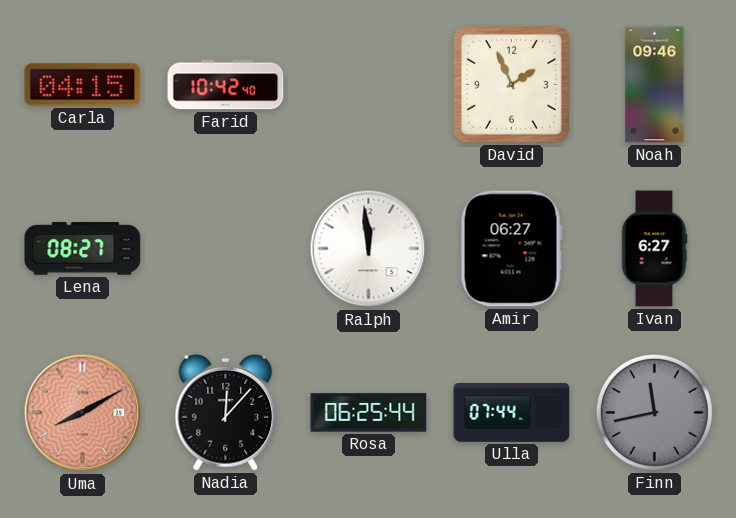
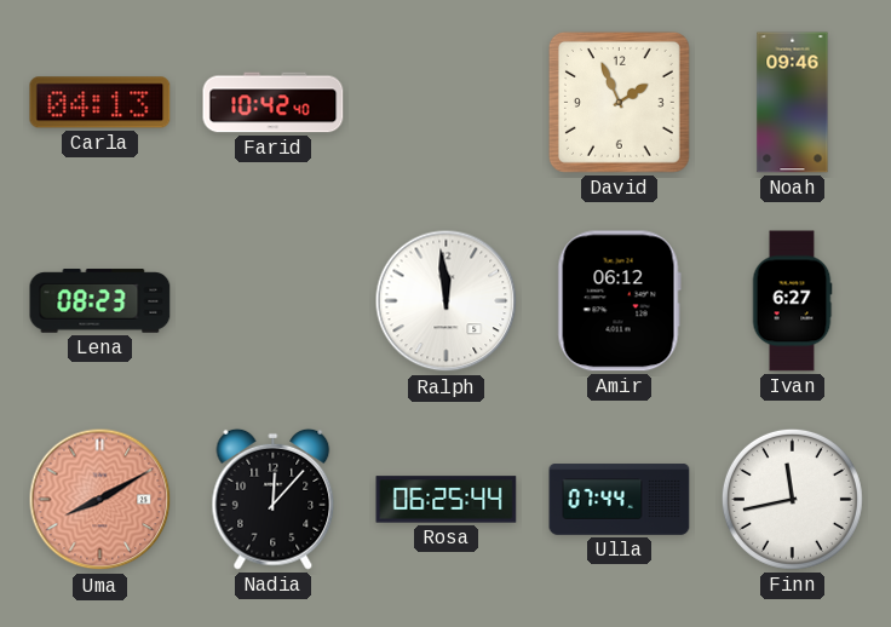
Carla: 04:15 -> 04:13 (100, 103)
Lena: 08:27 -> 08:23 (100, 301)
Amir: 06:27 -> 06:12 (619, 301)
Finn dial: grey -> white (792, 499)
